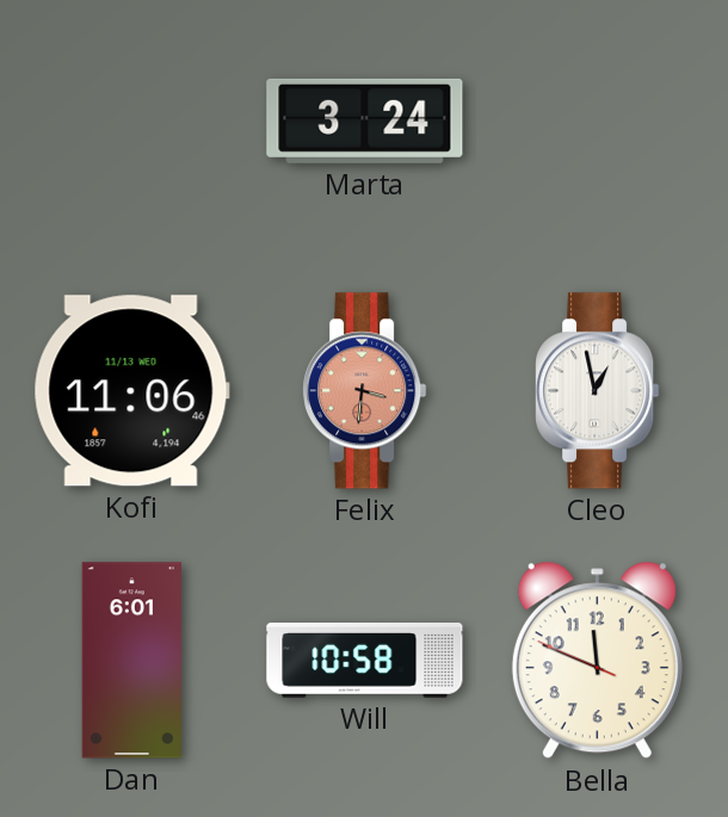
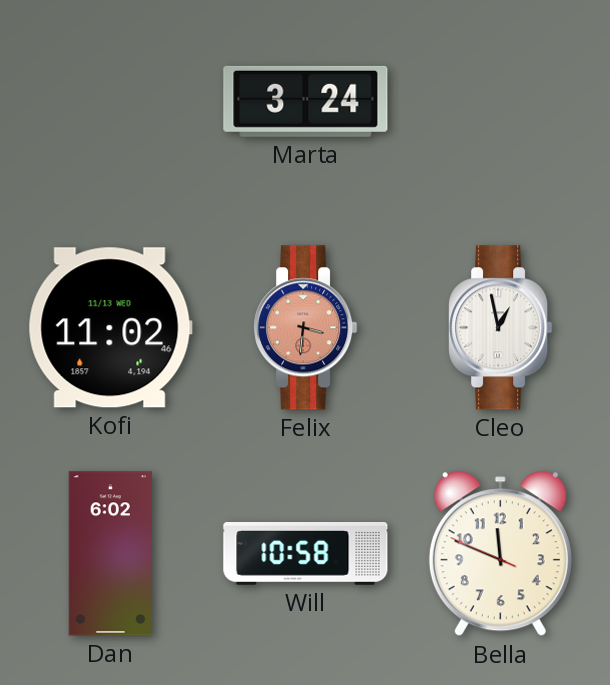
Kofi: 11:06 -> 11:02 (110, 328)
Dan: 6:01 -> 6:02 (110, 554)
